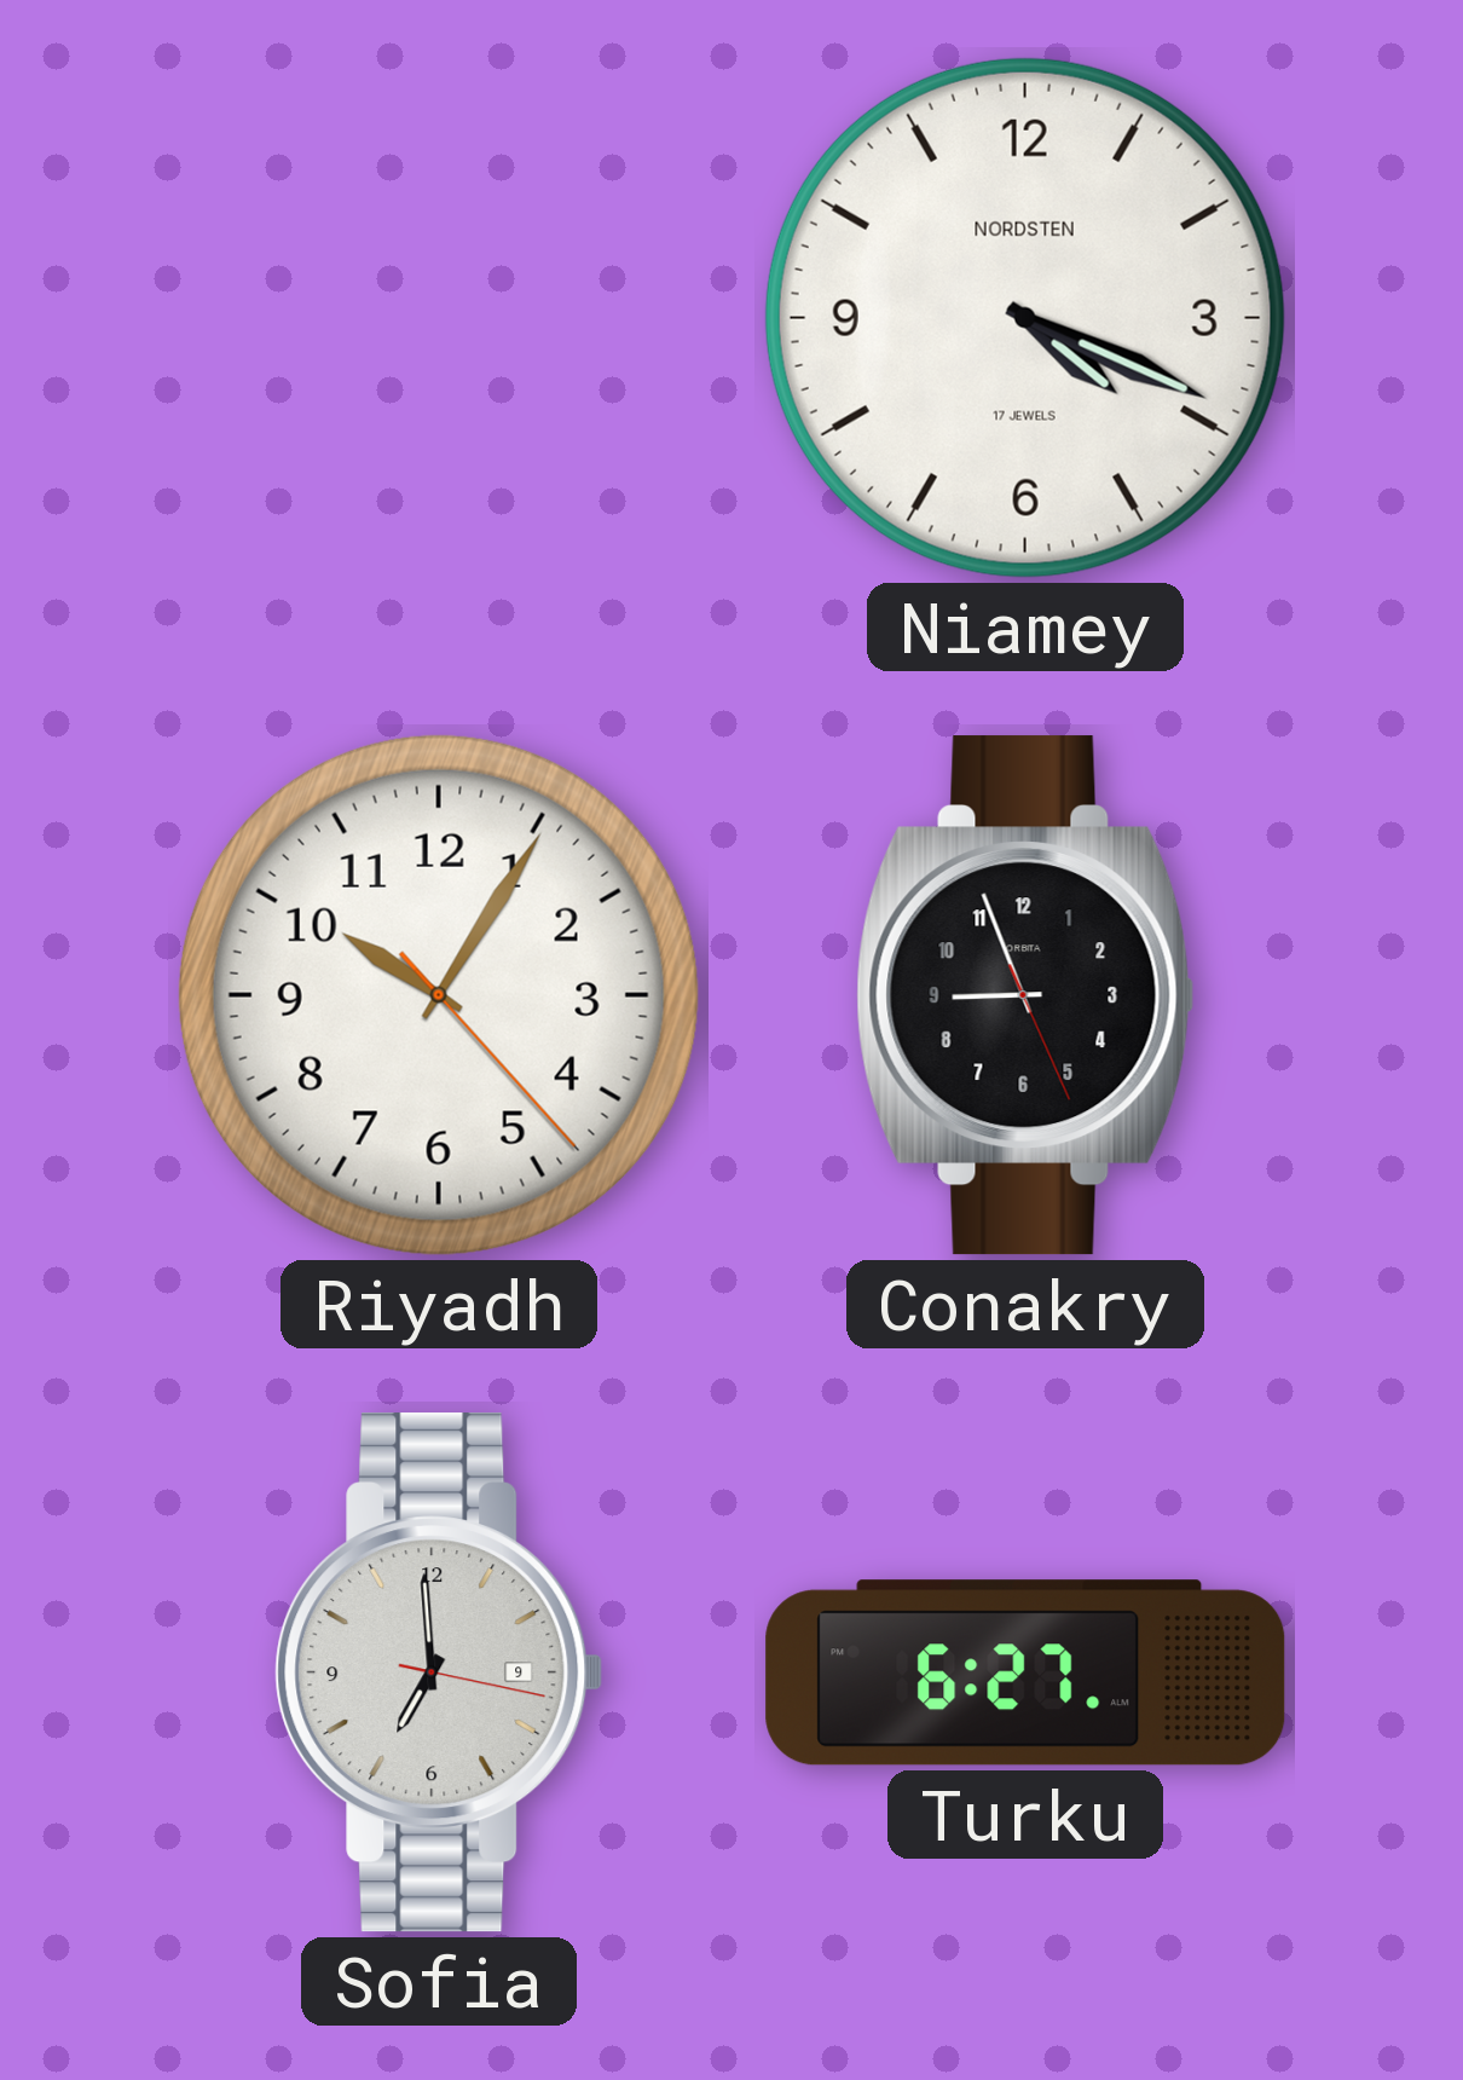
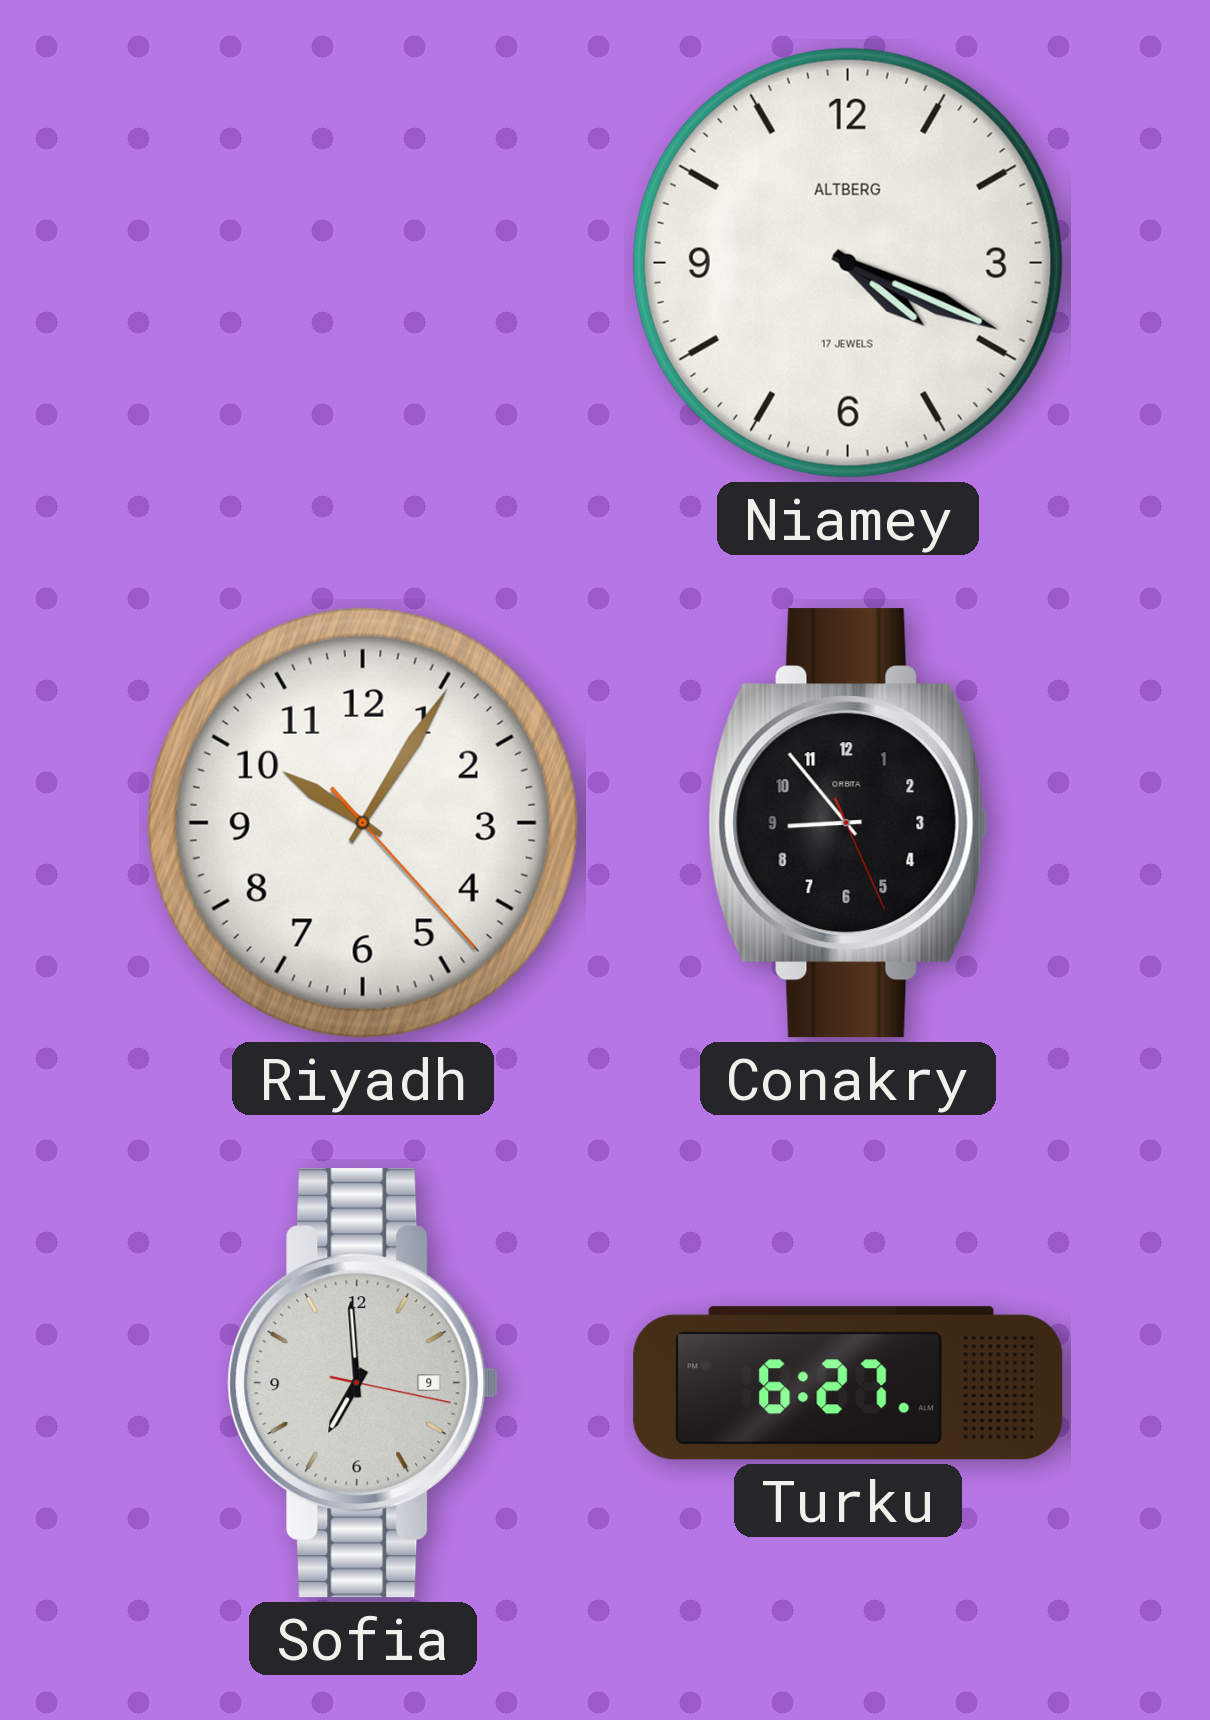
Niamey brand: NORDSTEN -> ALTBERG (848, 263)
Conakry: 8:56 -> 8:53 (848, 823)
